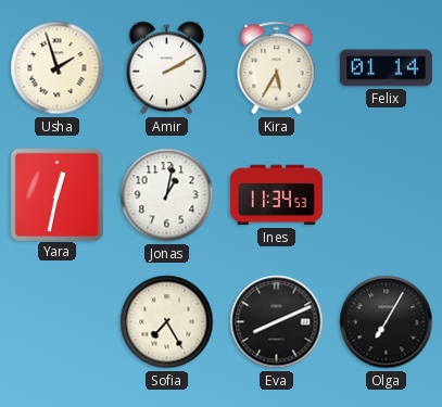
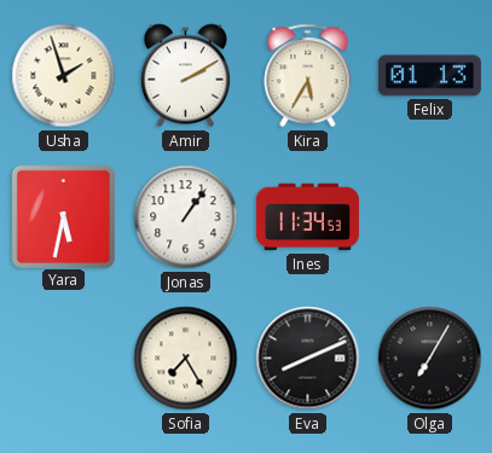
Felix: 01:14 -> 01:13 (429, 76)
Yara: 12:32 -> 5:32 (63, 216)
Jonas: 1:02 -> 1:06 (186, 217)
